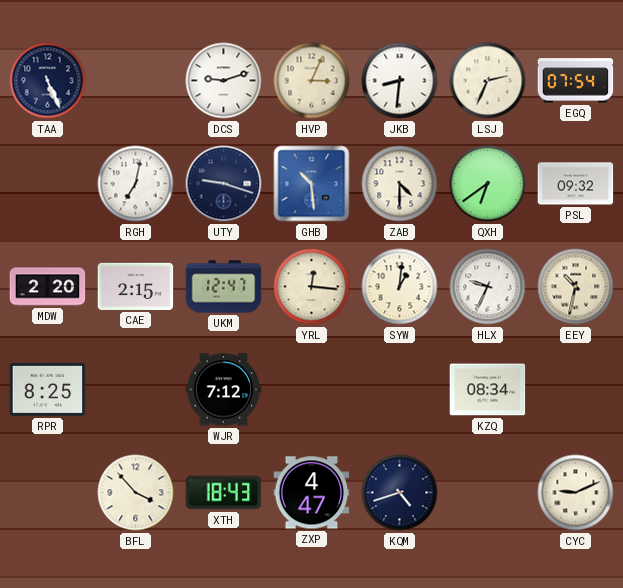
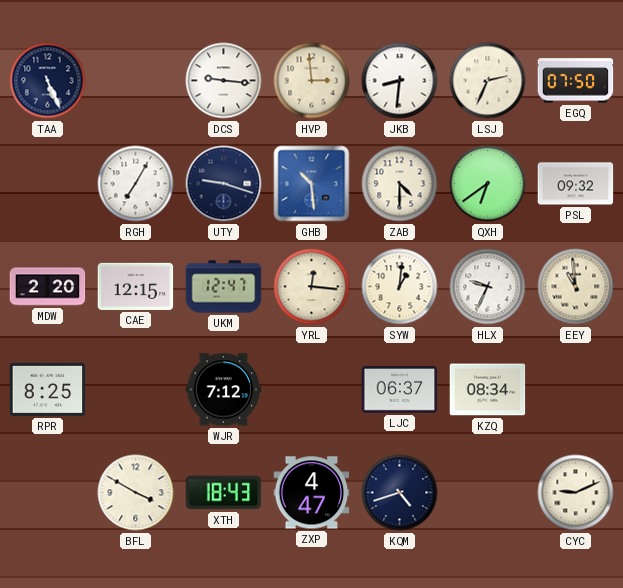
DCS: 9:12 -> 9:16 (224, 81)
HVP: 3:04 -> 2:59 (312, 81)
EGQ: 07:54 -> 07:50 (576, 81)
RGH: 7:02 -> 7:05 (136, 184)
CAE: 2:15 -> 12:15 (136, 286)
EEY: 10:32 -> 10:59 (576, 287)
LJC: none -> 06:37 (400, 390)
BFL: 3:53 -> 3:50 (136, 493)
